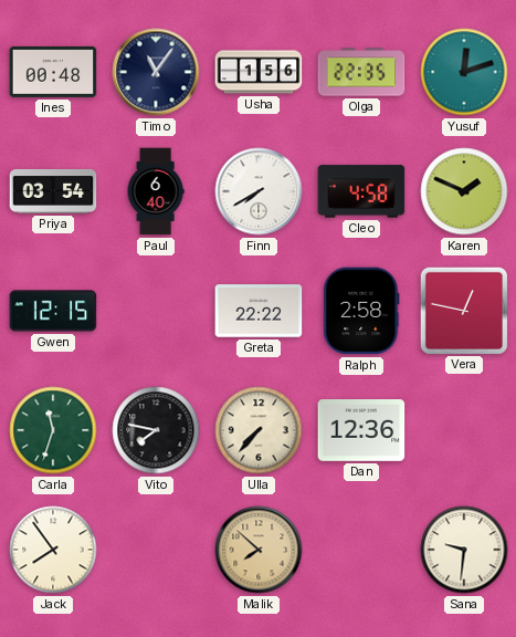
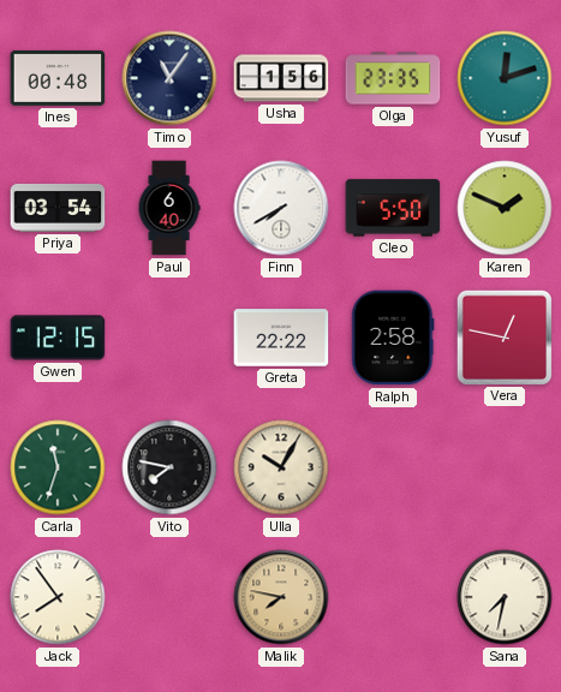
Olga: 22:35 -> 23:35 (393, 78)
Cleo: 4:58 -> 5:50 (393, 208)
Ulla: 7:37 -> 10:05 (281, 467)
Dan: 12:36 -> none (361, 431)
Malik: 7:52 -> 7:47 (281, 597)
Sana: 9:31 -> 7:32 (505, 597)
